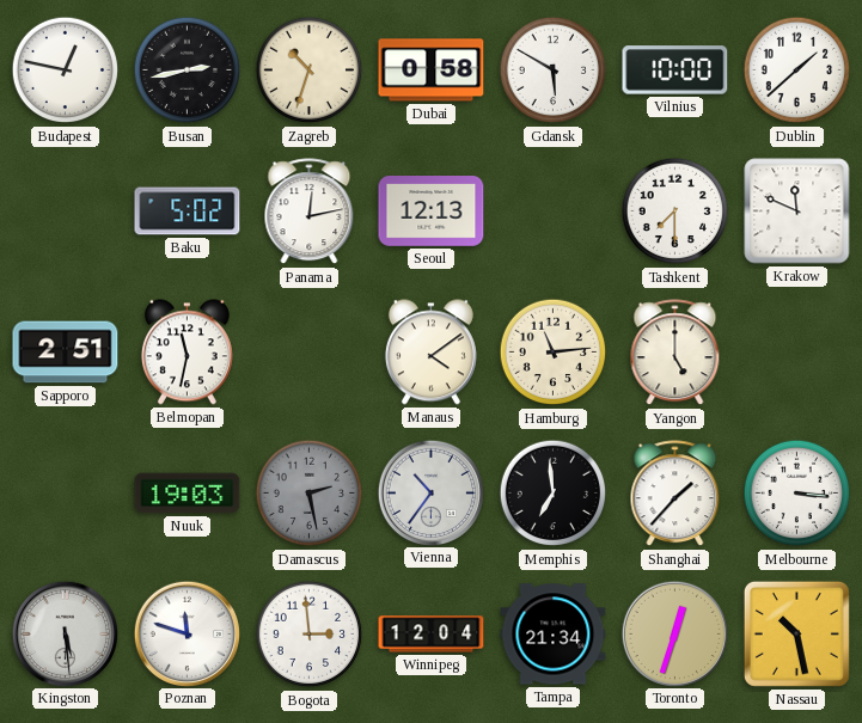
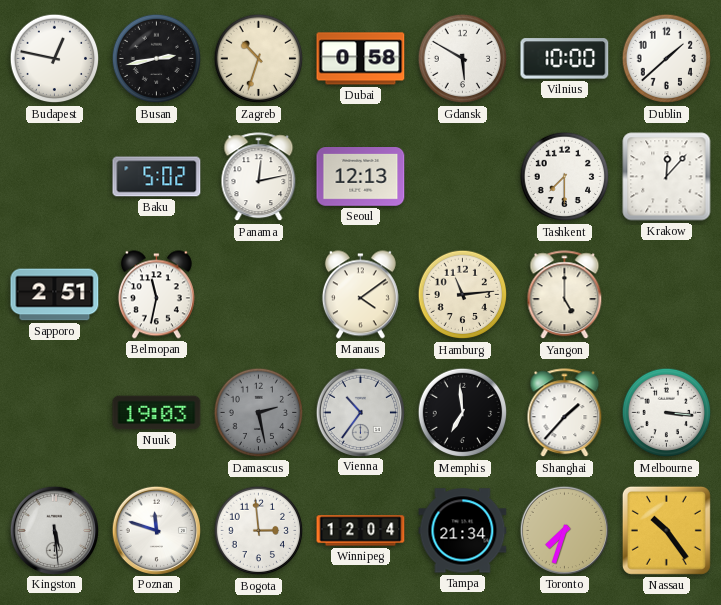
Krakow: 11:49 -> 12:07 (667, 177)
Toronto: 12:33 -> 7:33 (564, 530)
Nassau: 10:28 -> 10:24 (666, 530)
